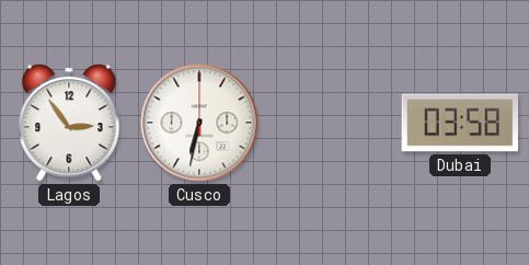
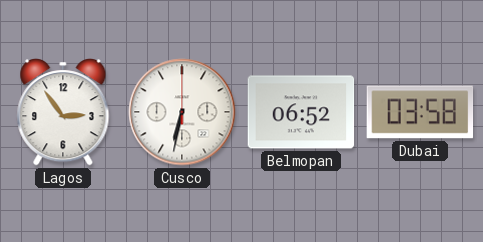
Belmopan: none -> 06:52 (301, 112)
